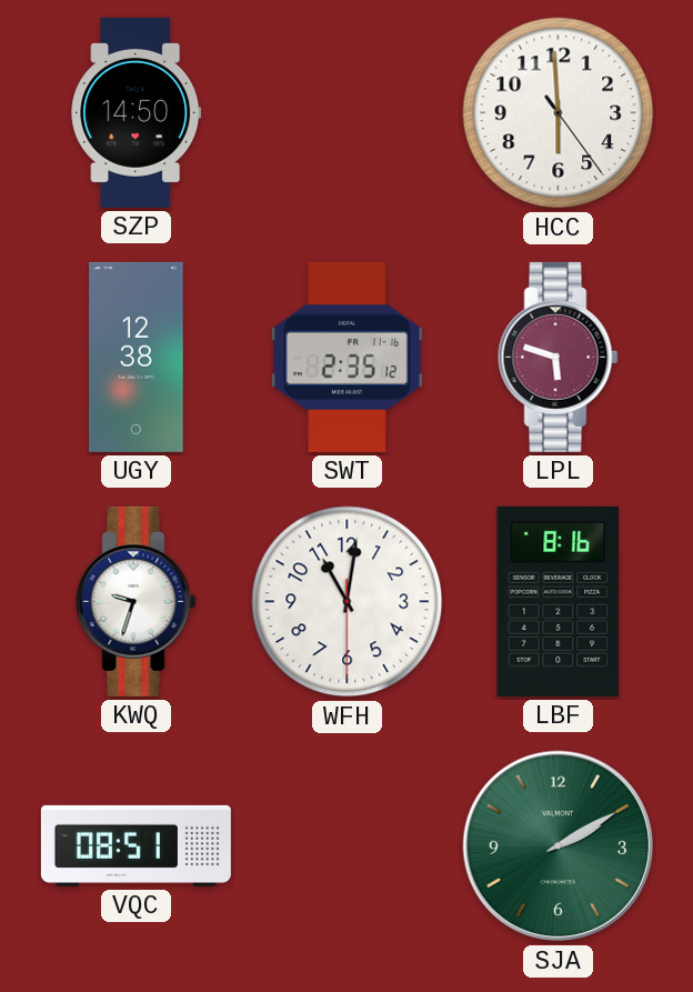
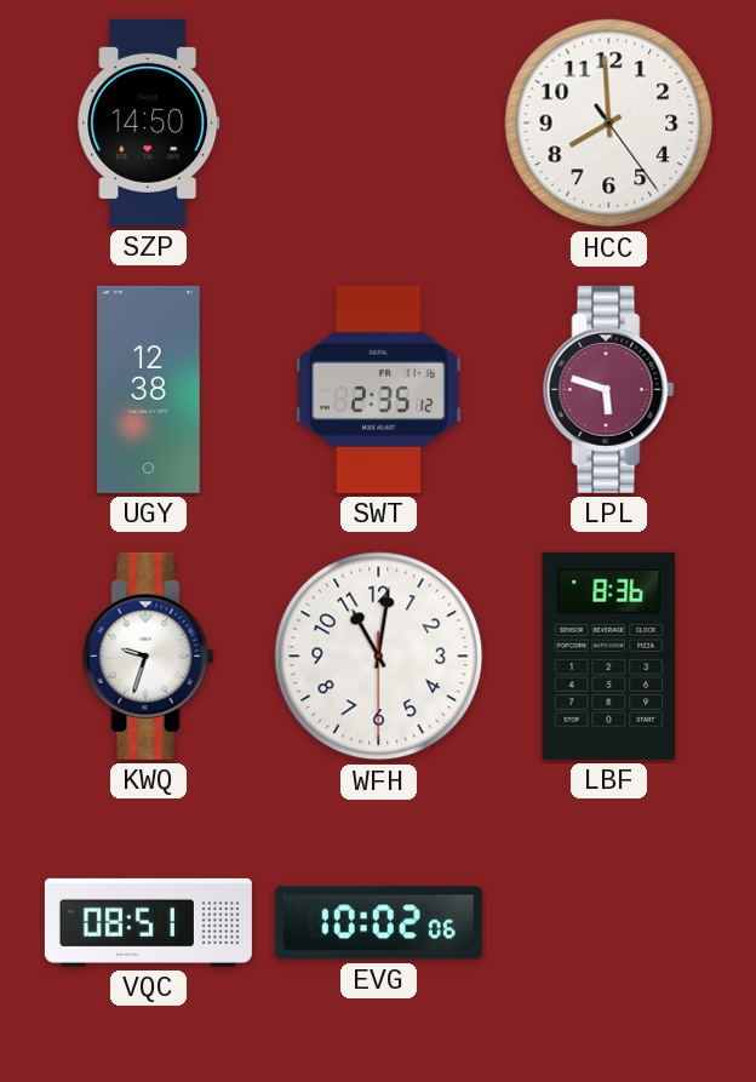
HCC: 5:59 -> 7:59 (609, 124)
LBF: 8:16 -> 8:36 (609, 656)
EVG: none -> 10:02 (378, 923)
SJA: 2:10 -> none (559, 846)
